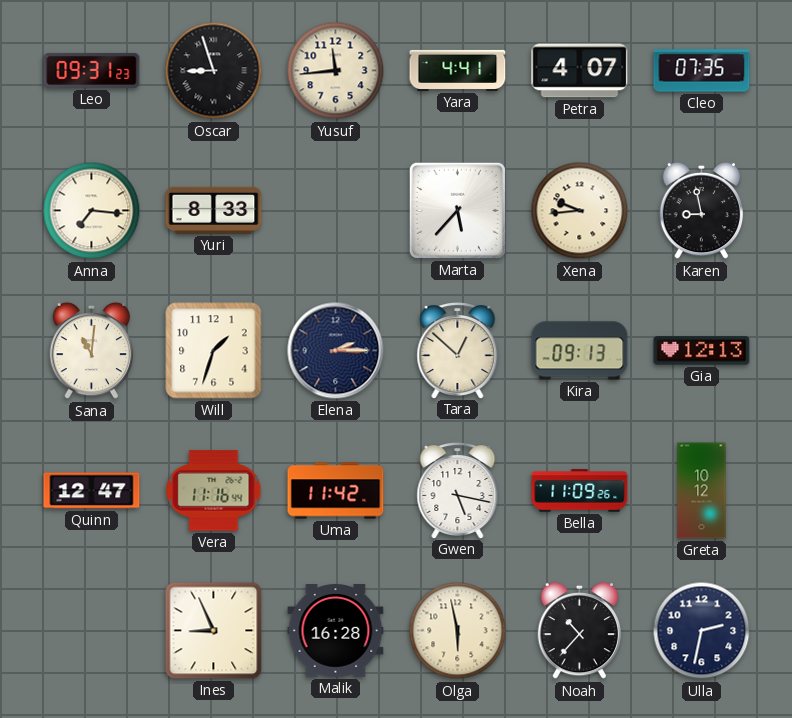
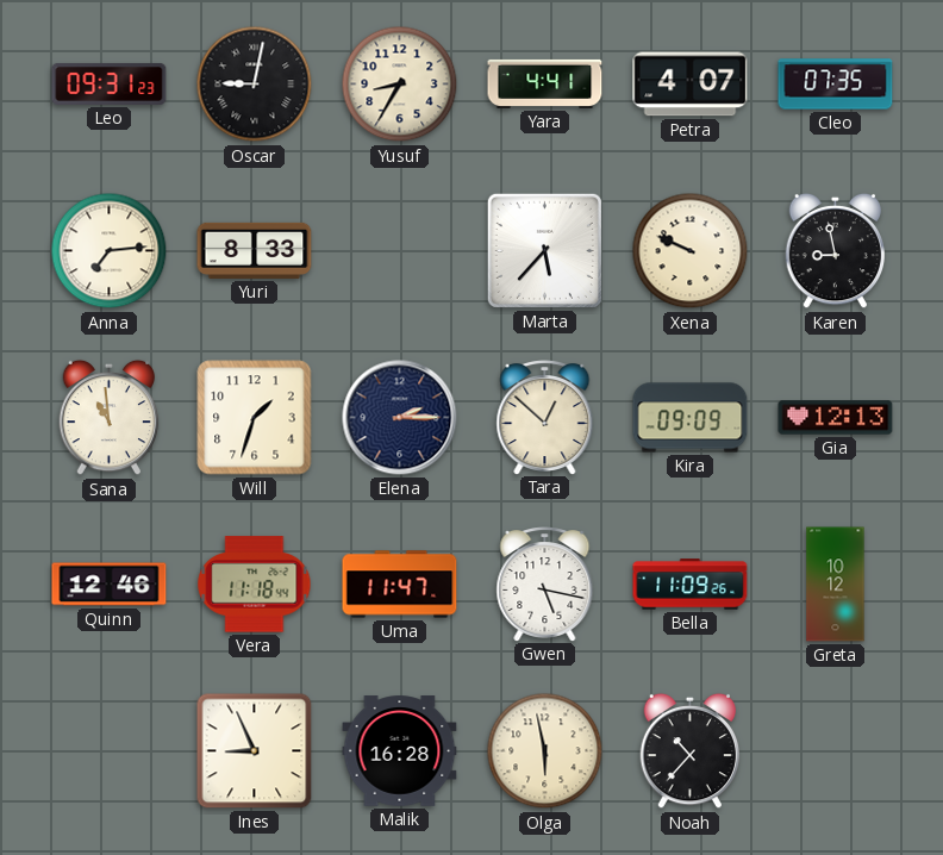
Oscar: 8:57 -> 9:02 (255, 85)
Yusuf: 11:44 -> 8:35 (400, 85)
Anna: 7:16 -> 7:14 (110, 251)
Xena: 9:44 -> 9:49 (691, 251)
Sana: 11:01 -> 10:59 (110, 418)
Kira: 09:13 -> 09:09 (691, 418)
Quinn: 12:47 -> 12:46 (110, 585)
Vera: 11:16 -> 11:18 (255, 585)
Uma: 11:42 -> 11:47 (400, 585)
Ulla: 2:32 -> none (702, 631)
